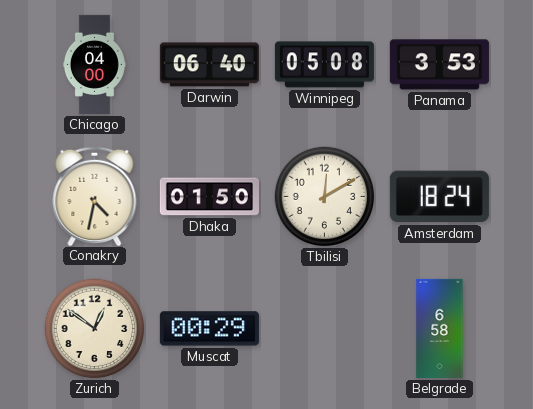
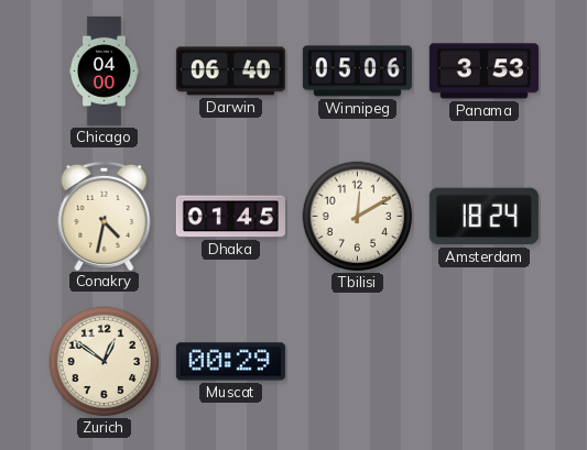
Winnipeg: 05:08 -> 05:06 (357, 72)
Dhaka: 01:50 -> 01:45 (230, 217)
Belgrade: 6:58 -> none (440, 328)
